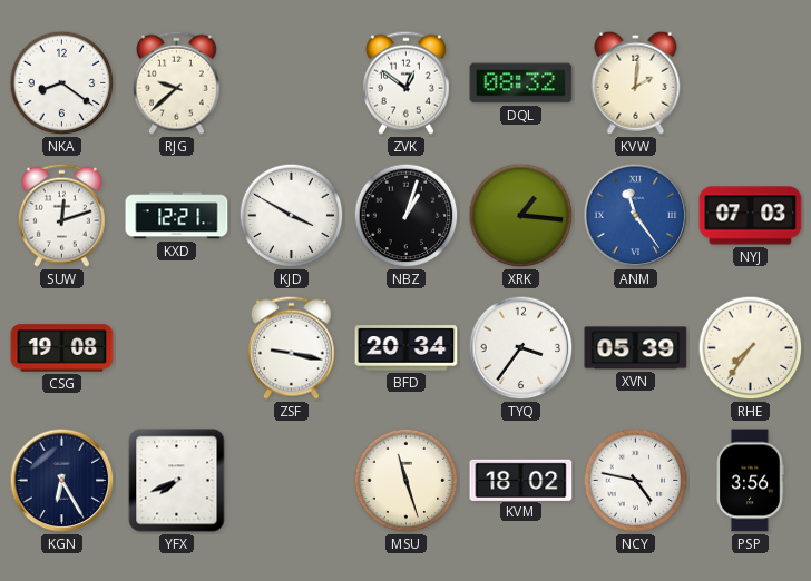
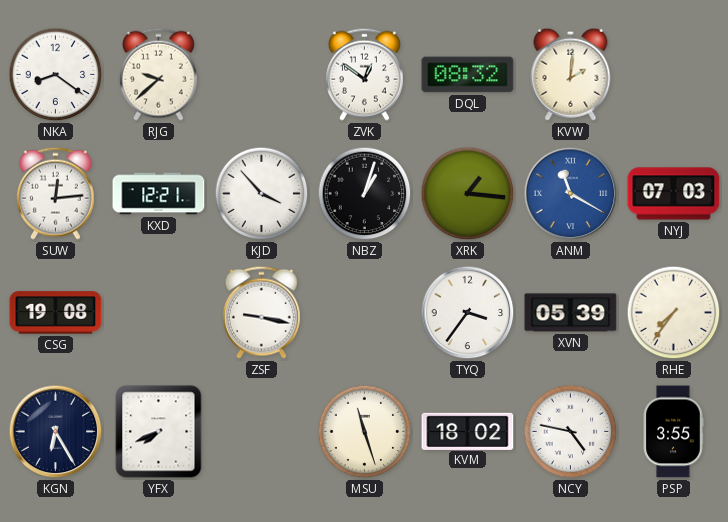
SUW: 12:12 -> 12:14 (55, 193)
KJD: 3:50 -> 3:53 (262, 194)
ANM: 11:24 -> 11:20 (571, 194)
BFD: 20:34 -> none (407, 348)
PSP: 3:56 -> 3:55 (673, 432)
